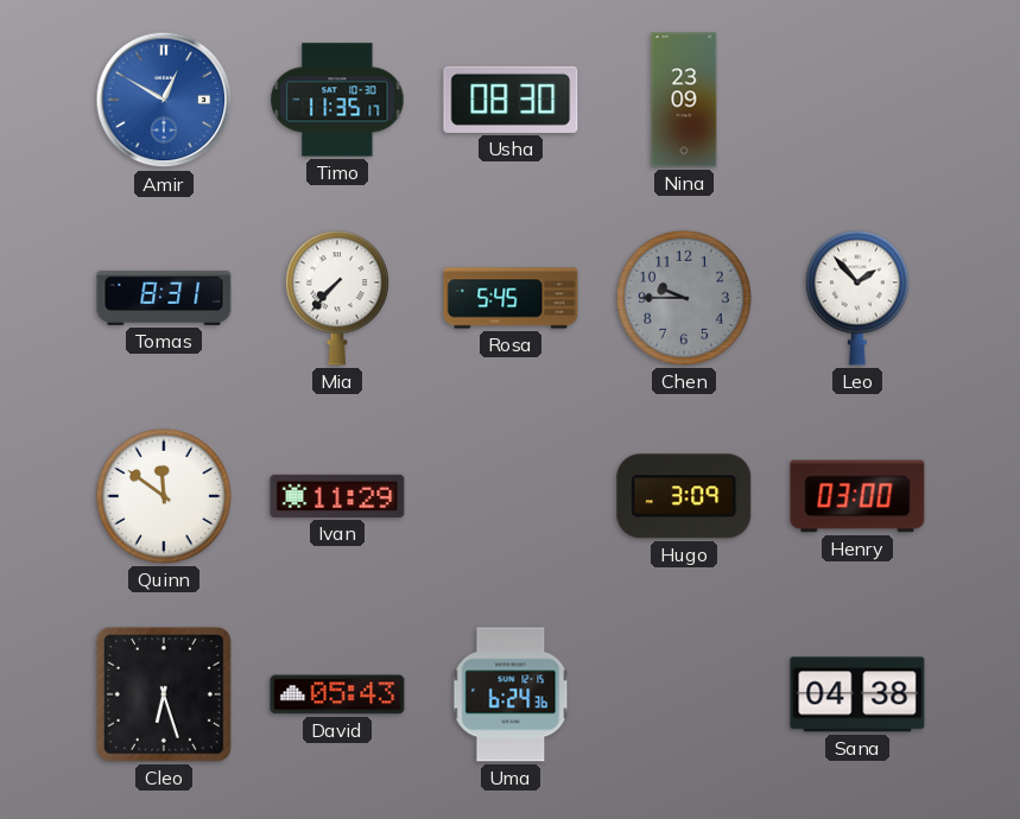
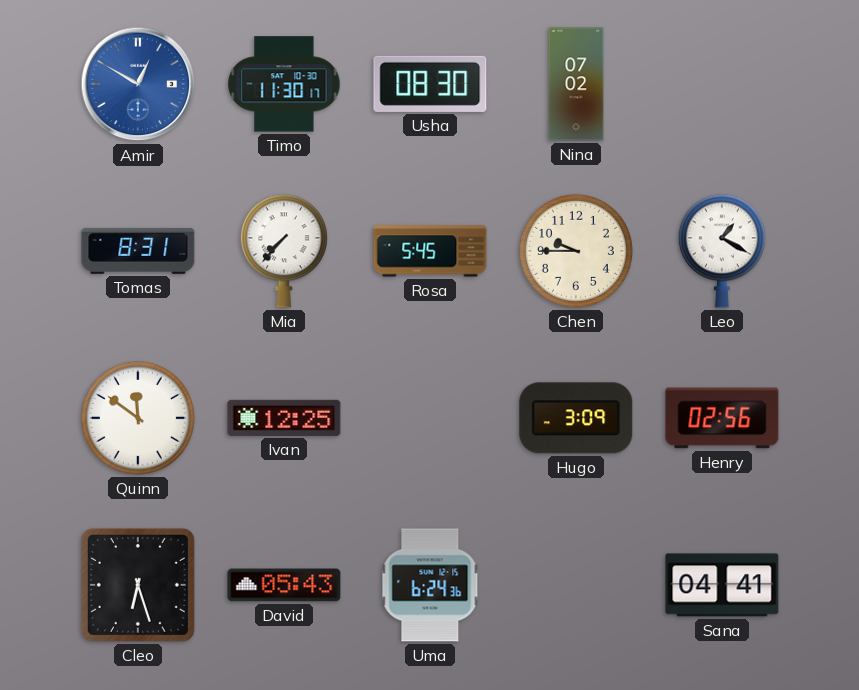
Timo: 11:35 -> 11:30 (284, 84)
Nina: 23:09 -> 07:02 (576, 84)
Chen dial: grey -> cream (576, 251)
Leo: 1:53 -> 1:20 (722, 251)
Ivan: 11:29 -> 12:25 (284, 418)
Henry: 03:00 -> 02:56 (722, 418)
Sana: 04:38 -> 04:41 (722, 585)
